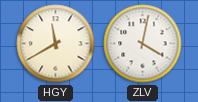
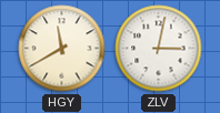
ZLV: 4:02 -> 3:02 (159, 49)
